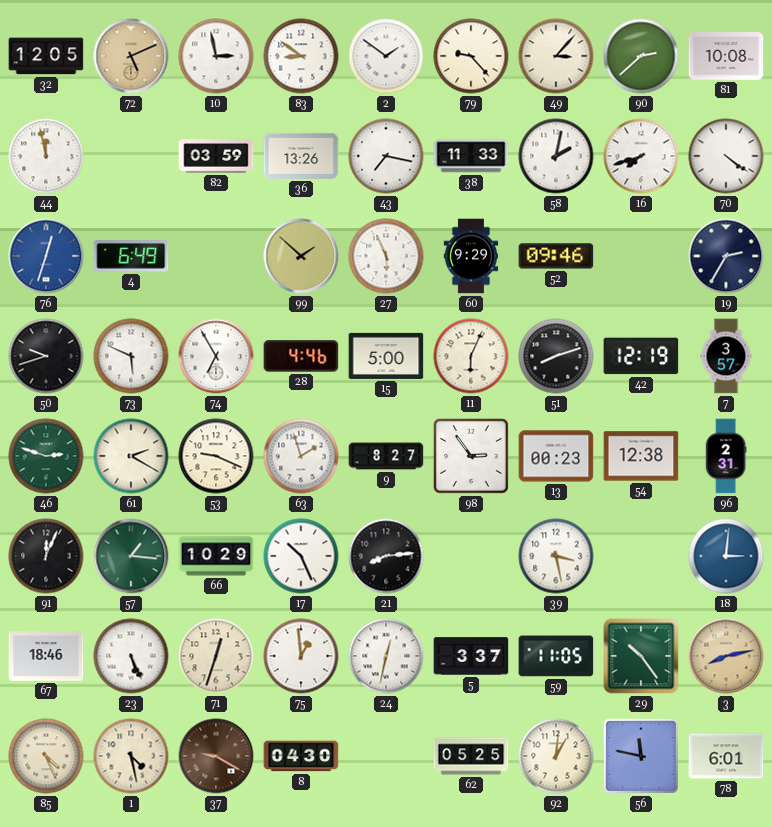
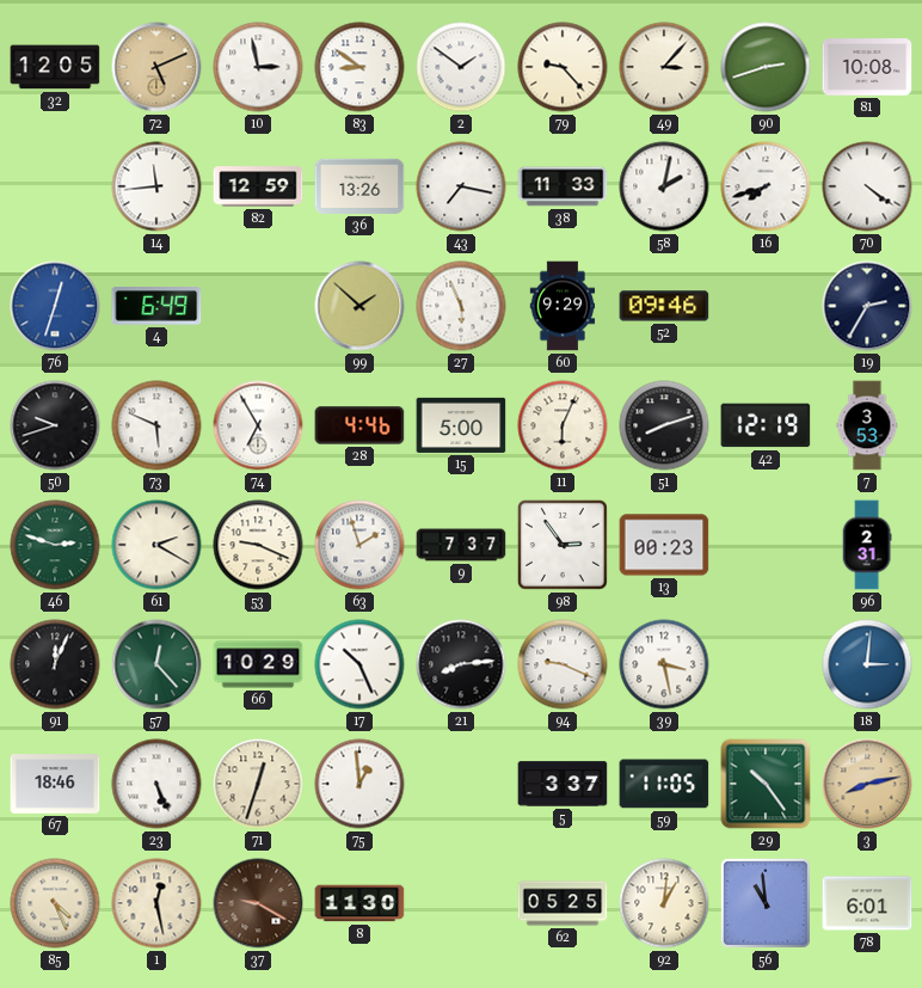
90: 2:38 -> 2:42 (766, 67)
44: 11:58 -> none (46, 156)
14: none -> 11:44 (156, 186)
82: 03:59 -> 12:59 (258, 186)
7: 3:57 -> 3:53 (867, 425)
9: 8:27 -> 7:37 (461, 545)
54: 12:38 -> none (641, 456)
57: 1:16 -> 12:23 (156, 664)
94: none -> 9:19 (563, 664)
24: 12:32 -> none (386, 656)
1: 4:28 -> 12:28 (156, 903)
8: 04:30 -> 11:30 (359, 903)
56: 11:47 -> 10:59 (766, 903)
